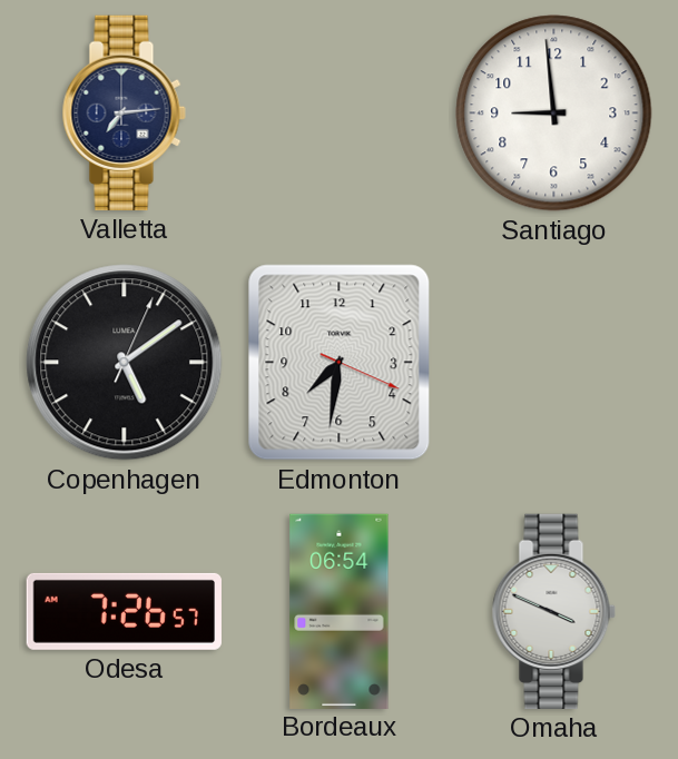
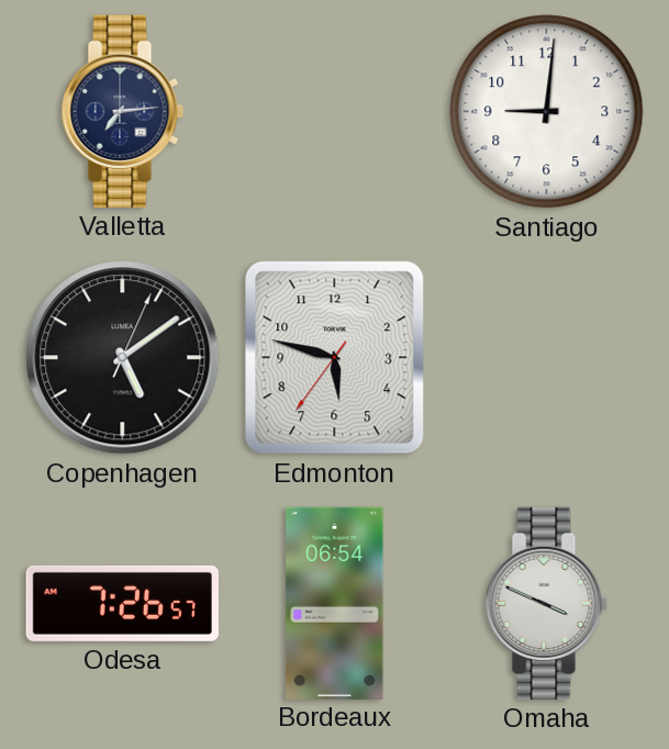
Santiago: 8:59 -> 9:01 (547, 112)
Edmonton: 7:31 -> 5:47 (335, 358)
